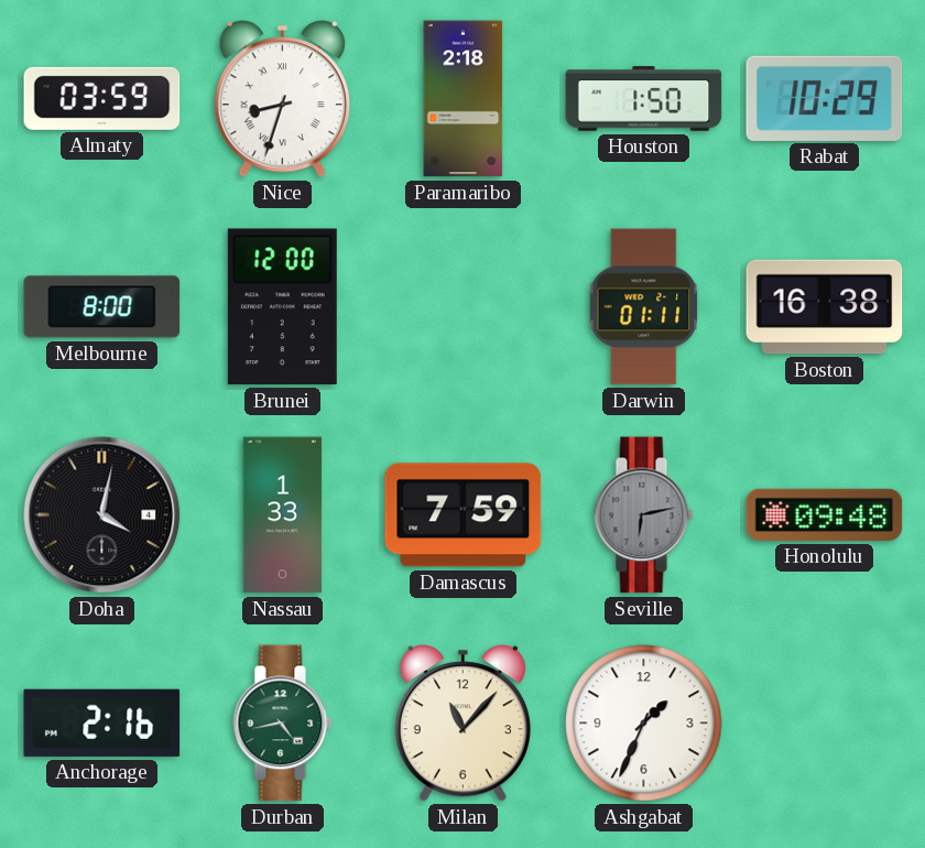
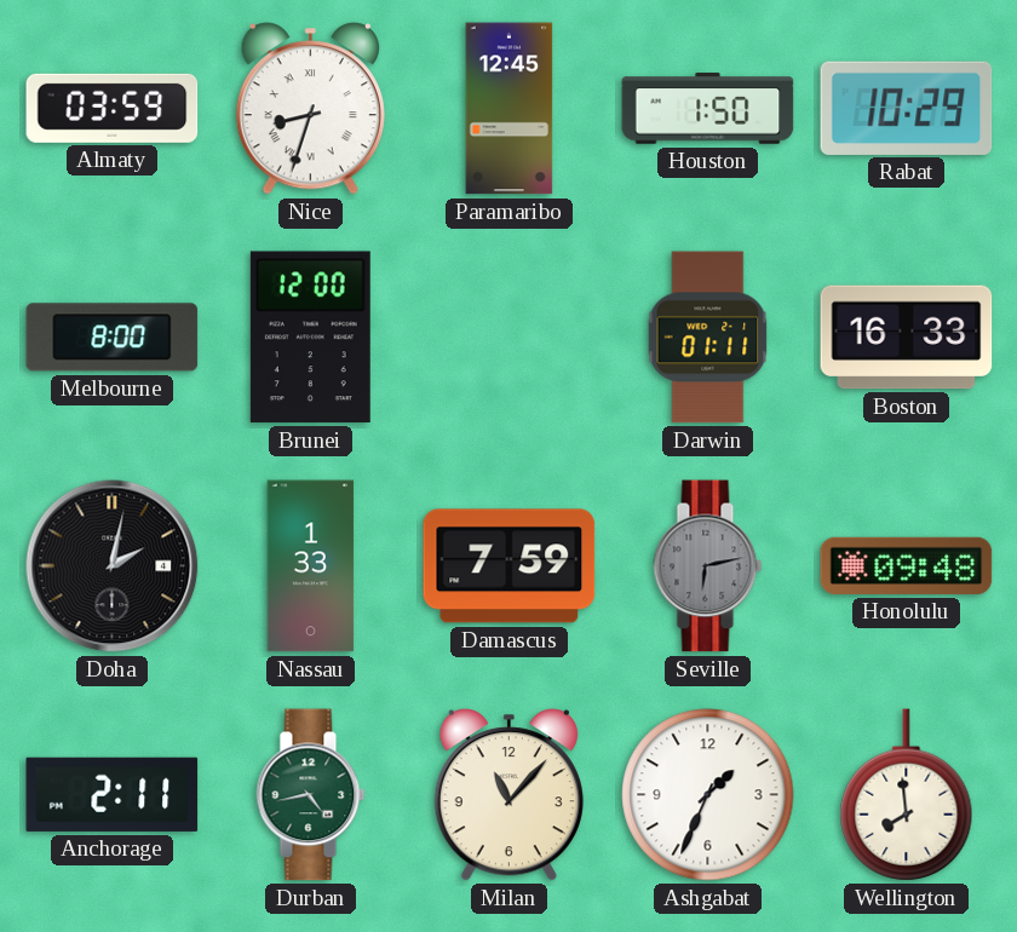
Paramaribo: 2:18 -> 12:45 (510, 109)
Boston: 16:38 -> 16:33 (907, 338)
Doha: 4:02 -> 2:02 (113, 566)
Anchorage: 2:16 -> 2:11 (113, 794)
Wellington: none -> 7:59 (907, 795)
